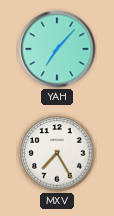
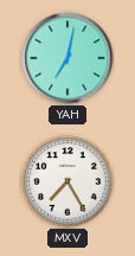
YAH: 7:07 -> 7:02 (67, 58)
